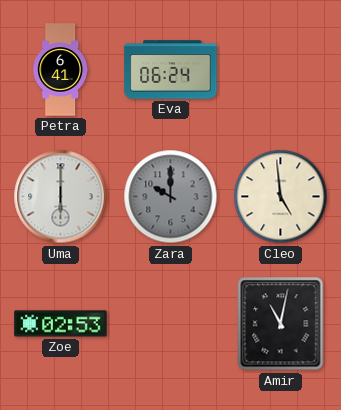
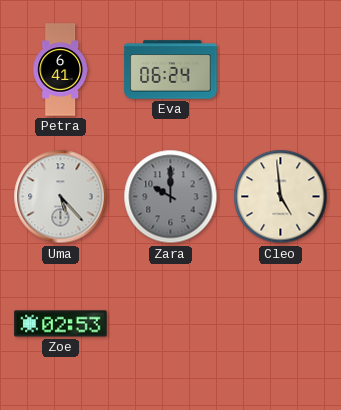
Uma: 6:00 -> 5:23 (61, 197)
Amir: 11:02 -> none (281, 324)
